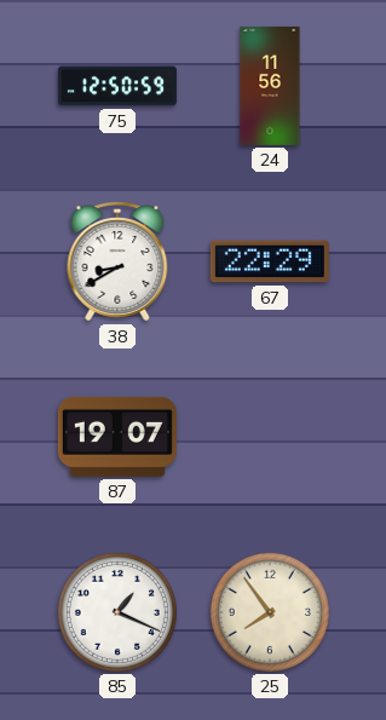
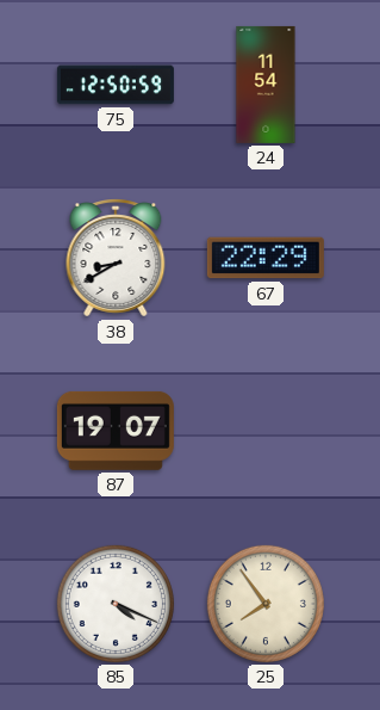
24: 11:56 -> 11:54 (266, 85)
85: 1:19 -> 4:19 (116, 604)
